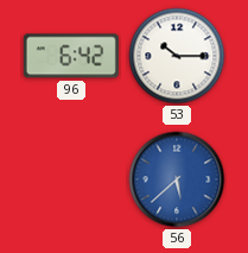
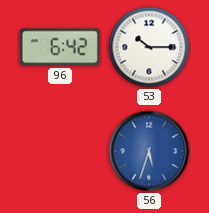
56: 5:38 -> 5:33 (149, 151)
